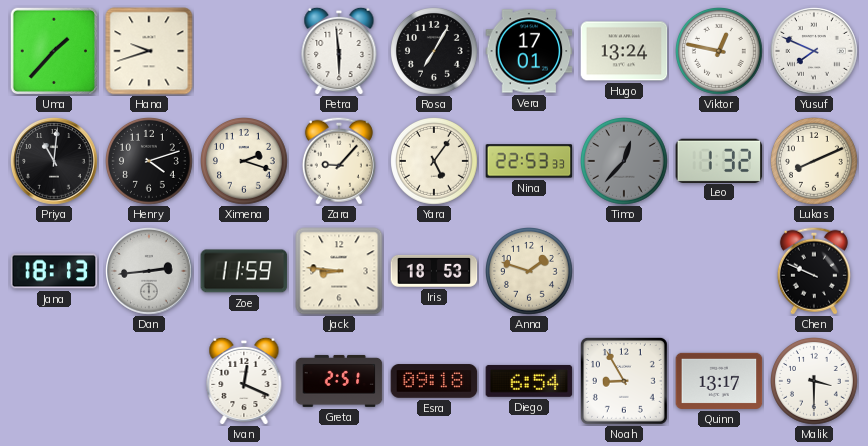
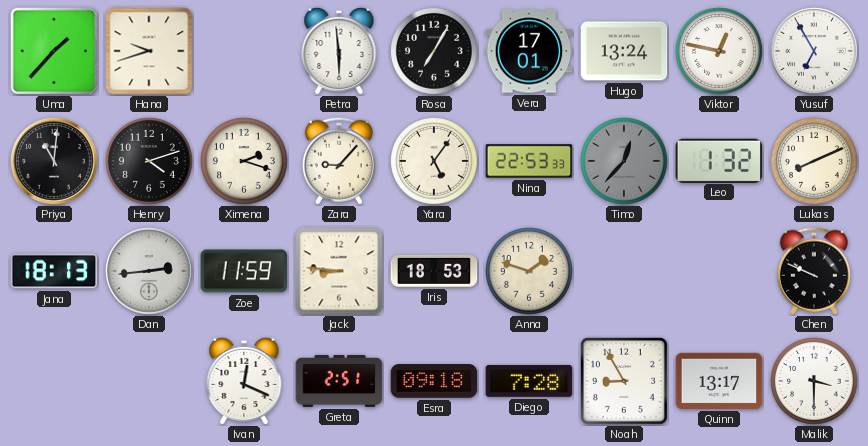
Yusuf: 7:49 -> 6:55 (814, 51)
Diego: 6:54 -> 7:28 (529, 381)
